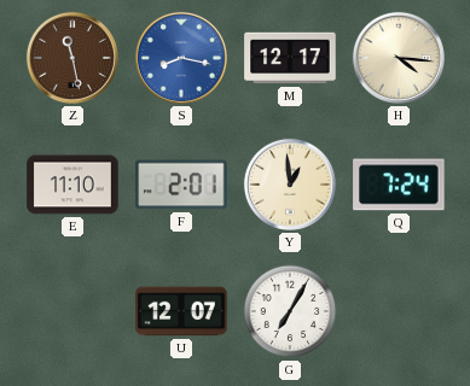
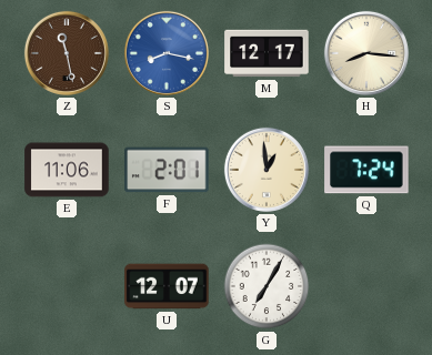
H: 4:16 -> 8:16 (366, 53)
E: 11:10 -> 11:06 (67, 170)
